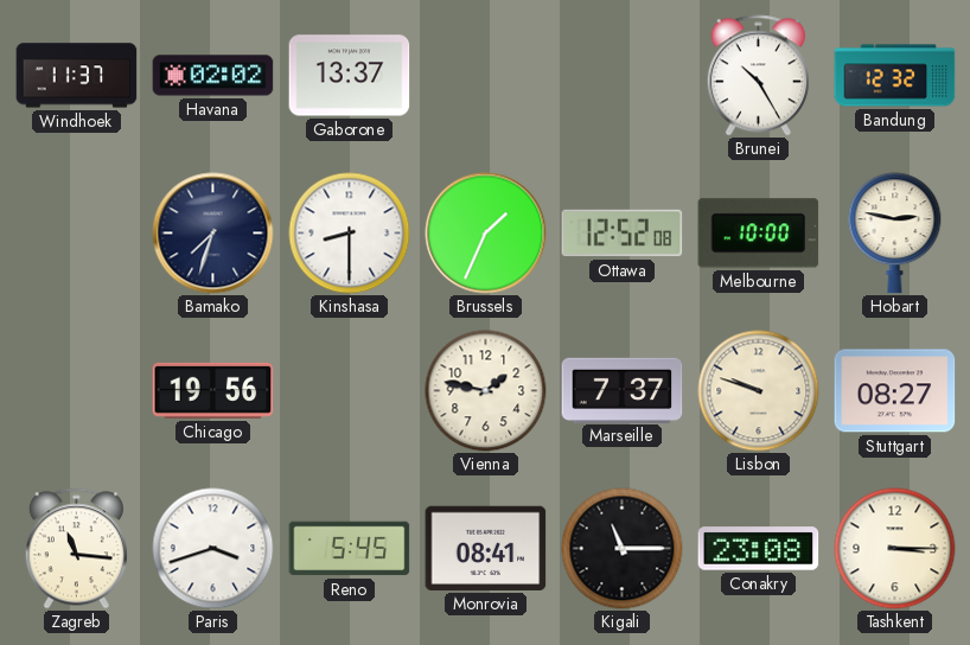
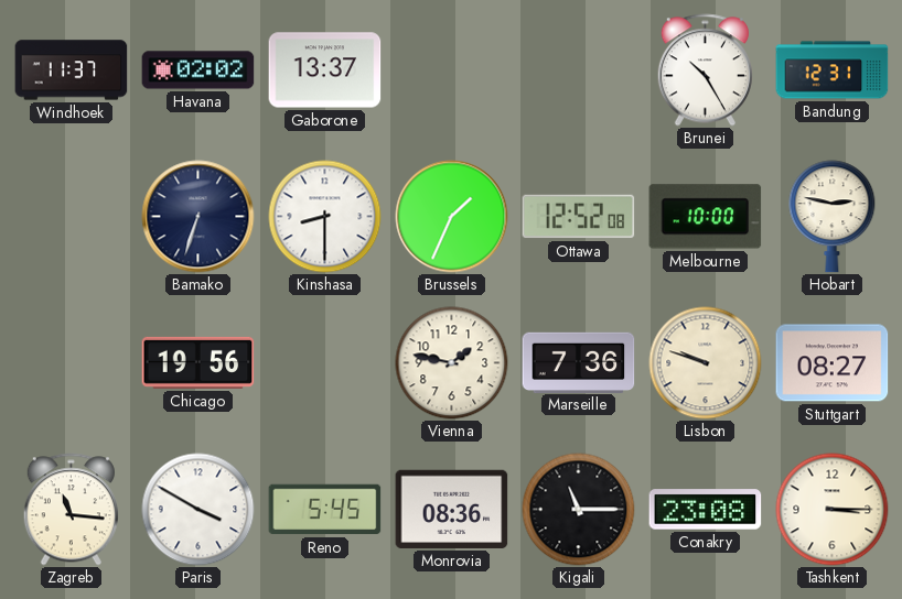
Bandung: 12:32 -> 12:31 (833, 70)
Bamako: 7:33 -> 6:33 (198, 217)
Marseille: 7:37 -> 7:36 (579, 362)
Paris: 3:42 -> 3:50 (198, 510)
Monrovia: 08:41 -> 08:36 (452, 509)
